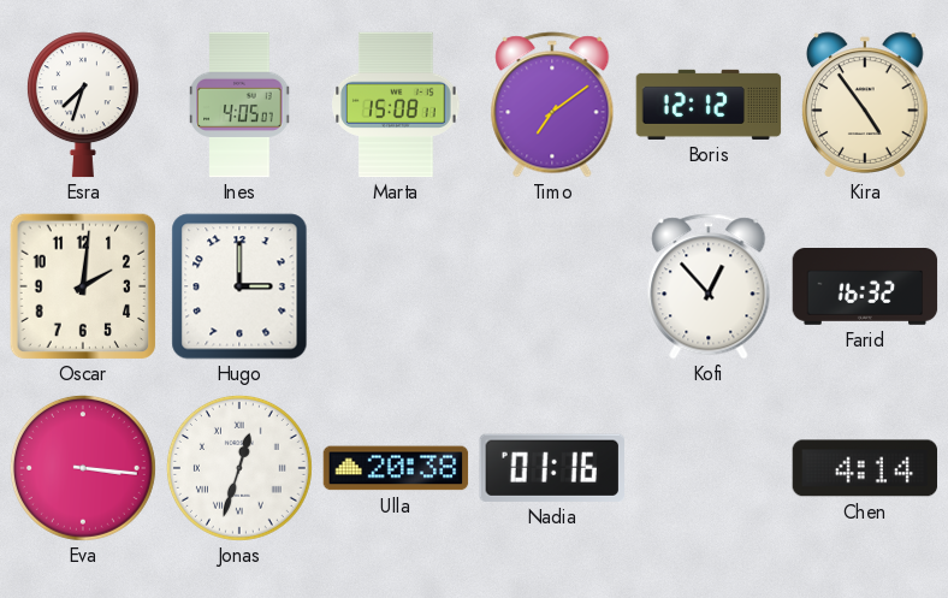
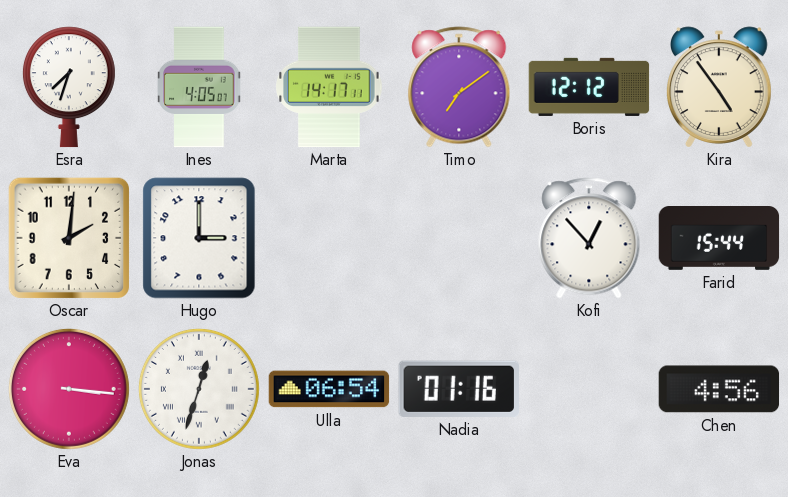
Marta: 15:08 -> 14:17 (329, 87)
Farid: 16:32 -> 15:44 (719, 239)
Ulla: 20:38 -> 06:54 (329, 389)
Chen: 4:14 -> 4:56 (719, 389)
